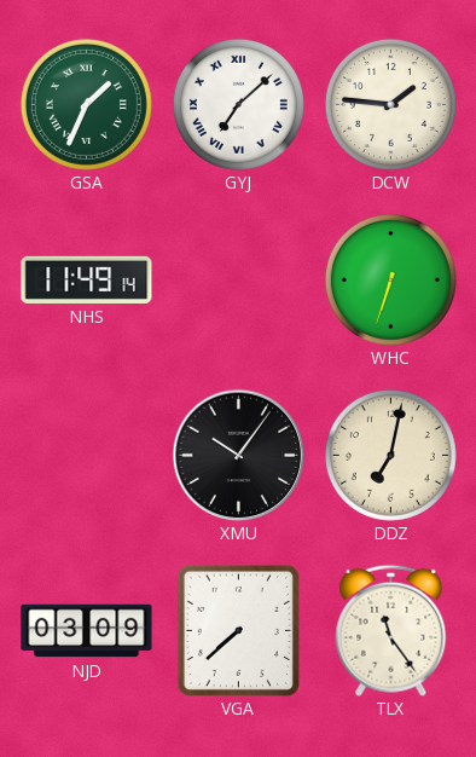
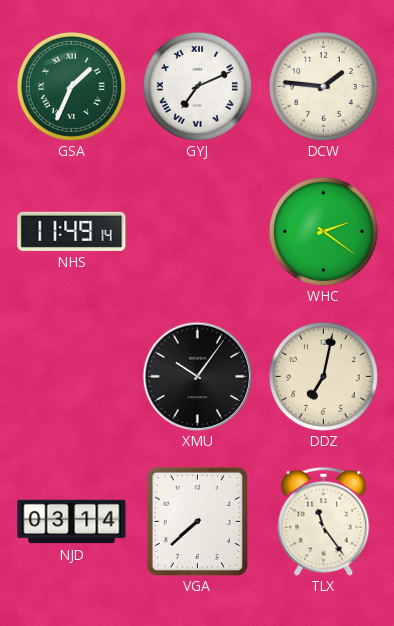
GYJ: 7:08 -> 7:11 (197, 86)
WHC: 6:33 -> 2:21 (323, 231)
NJD: 03:09 -> 03:14 (72, 522)
